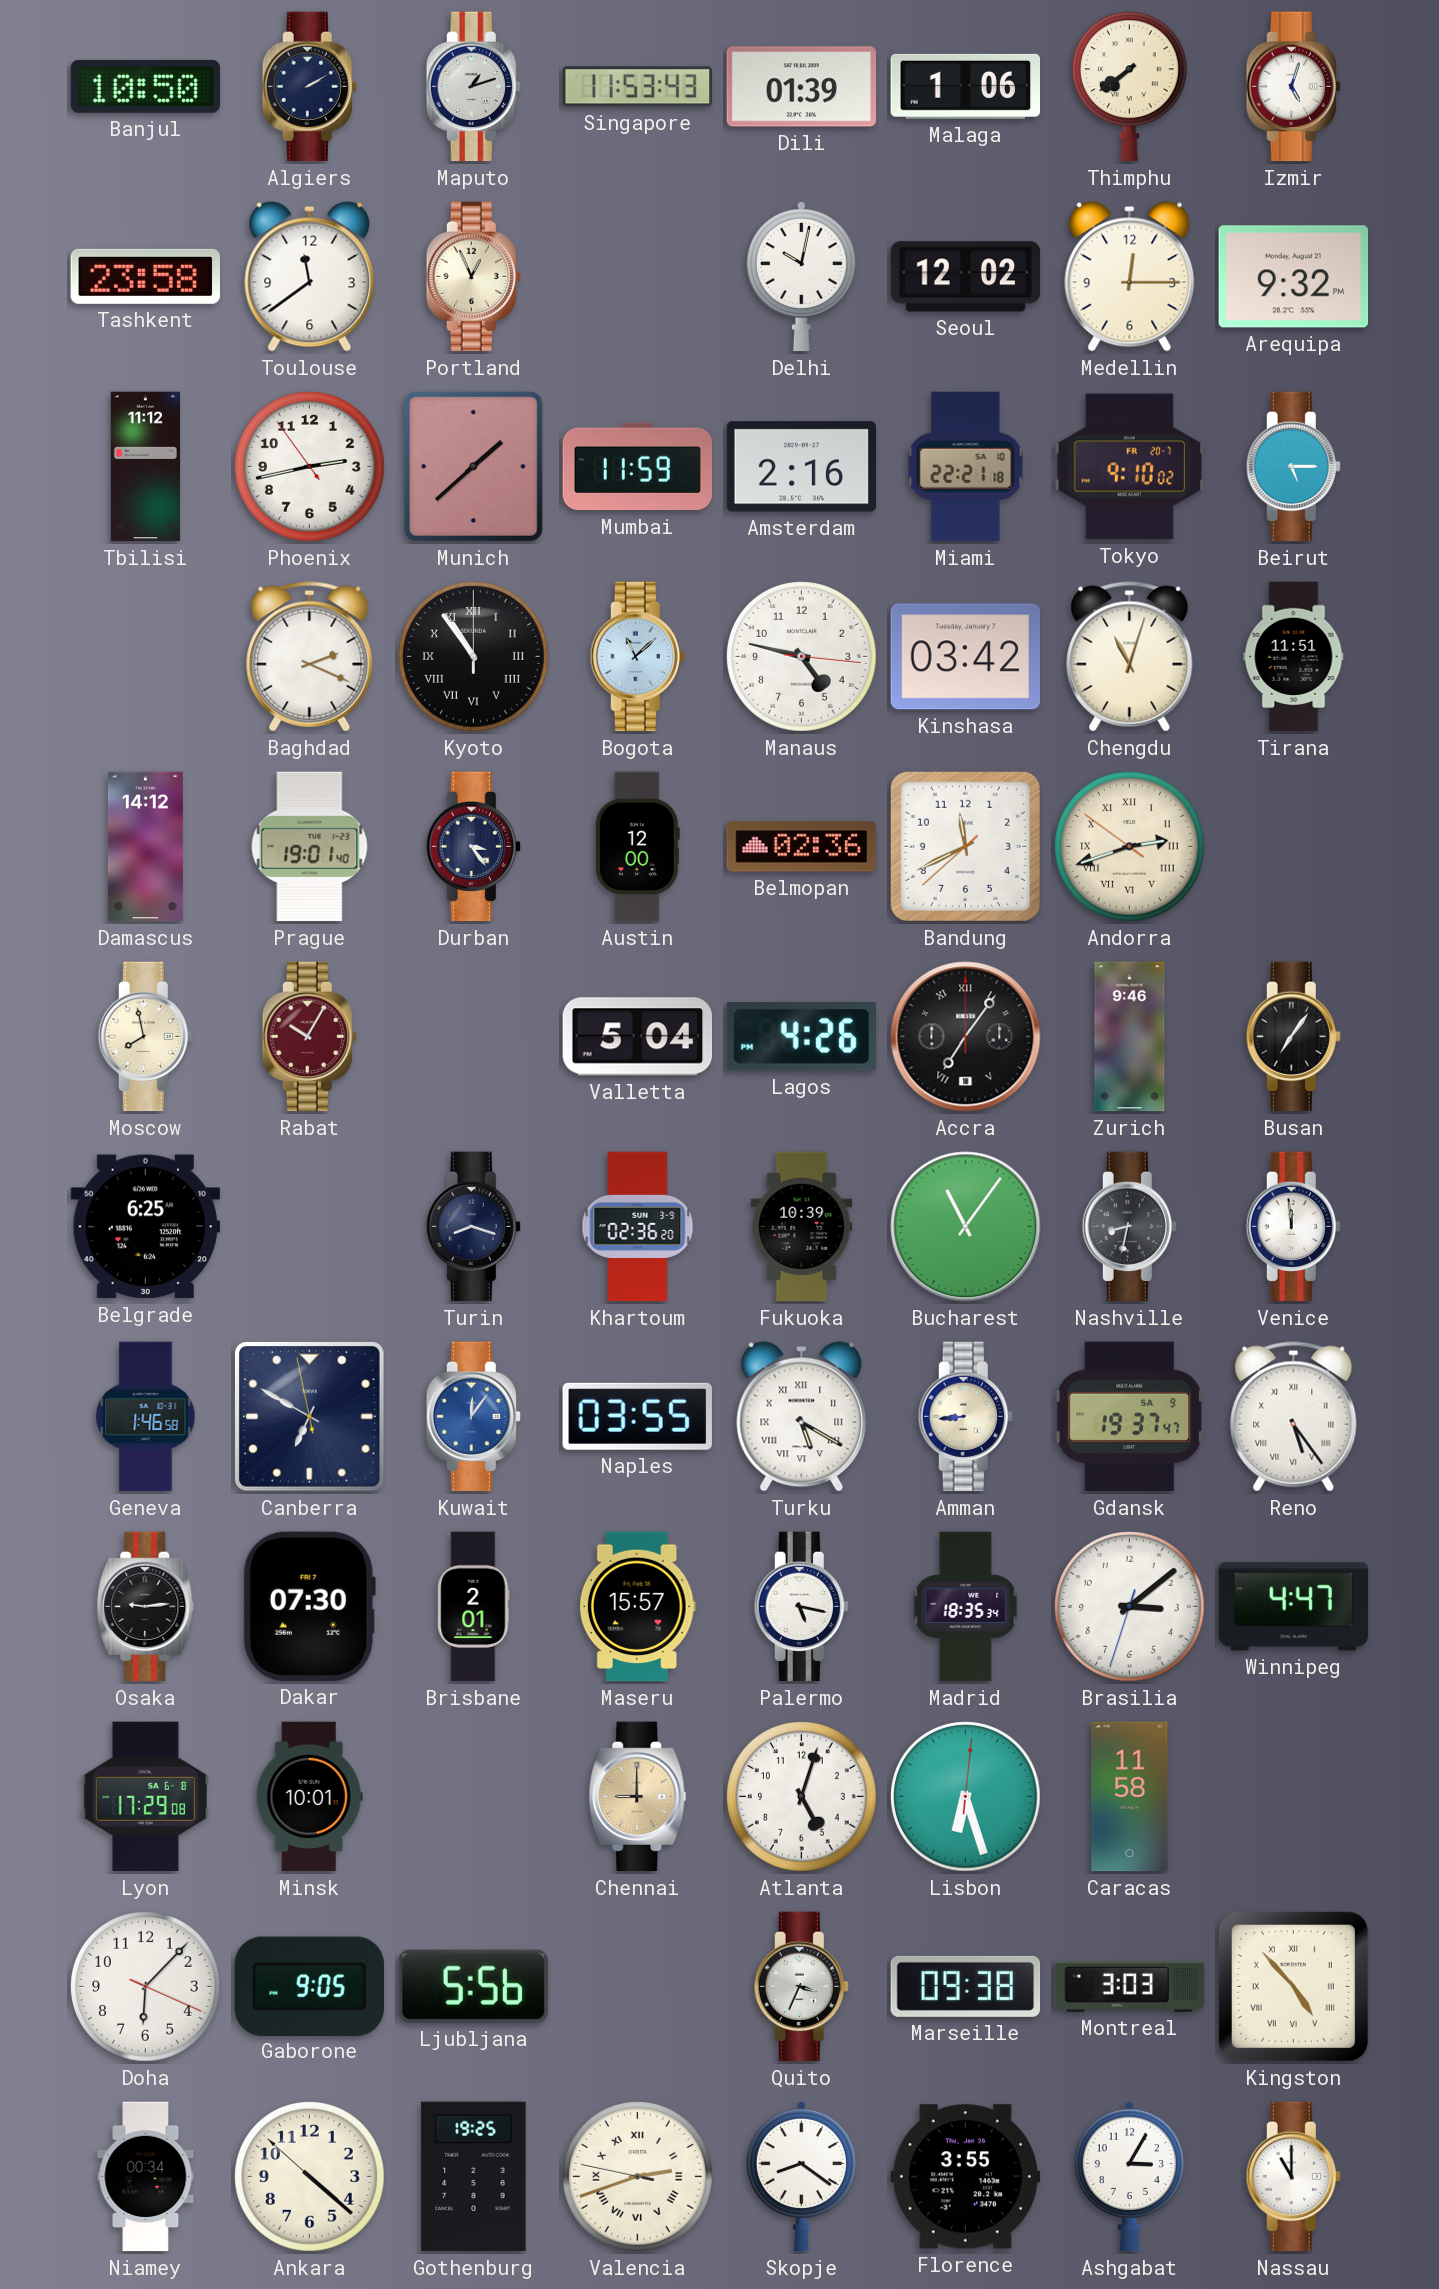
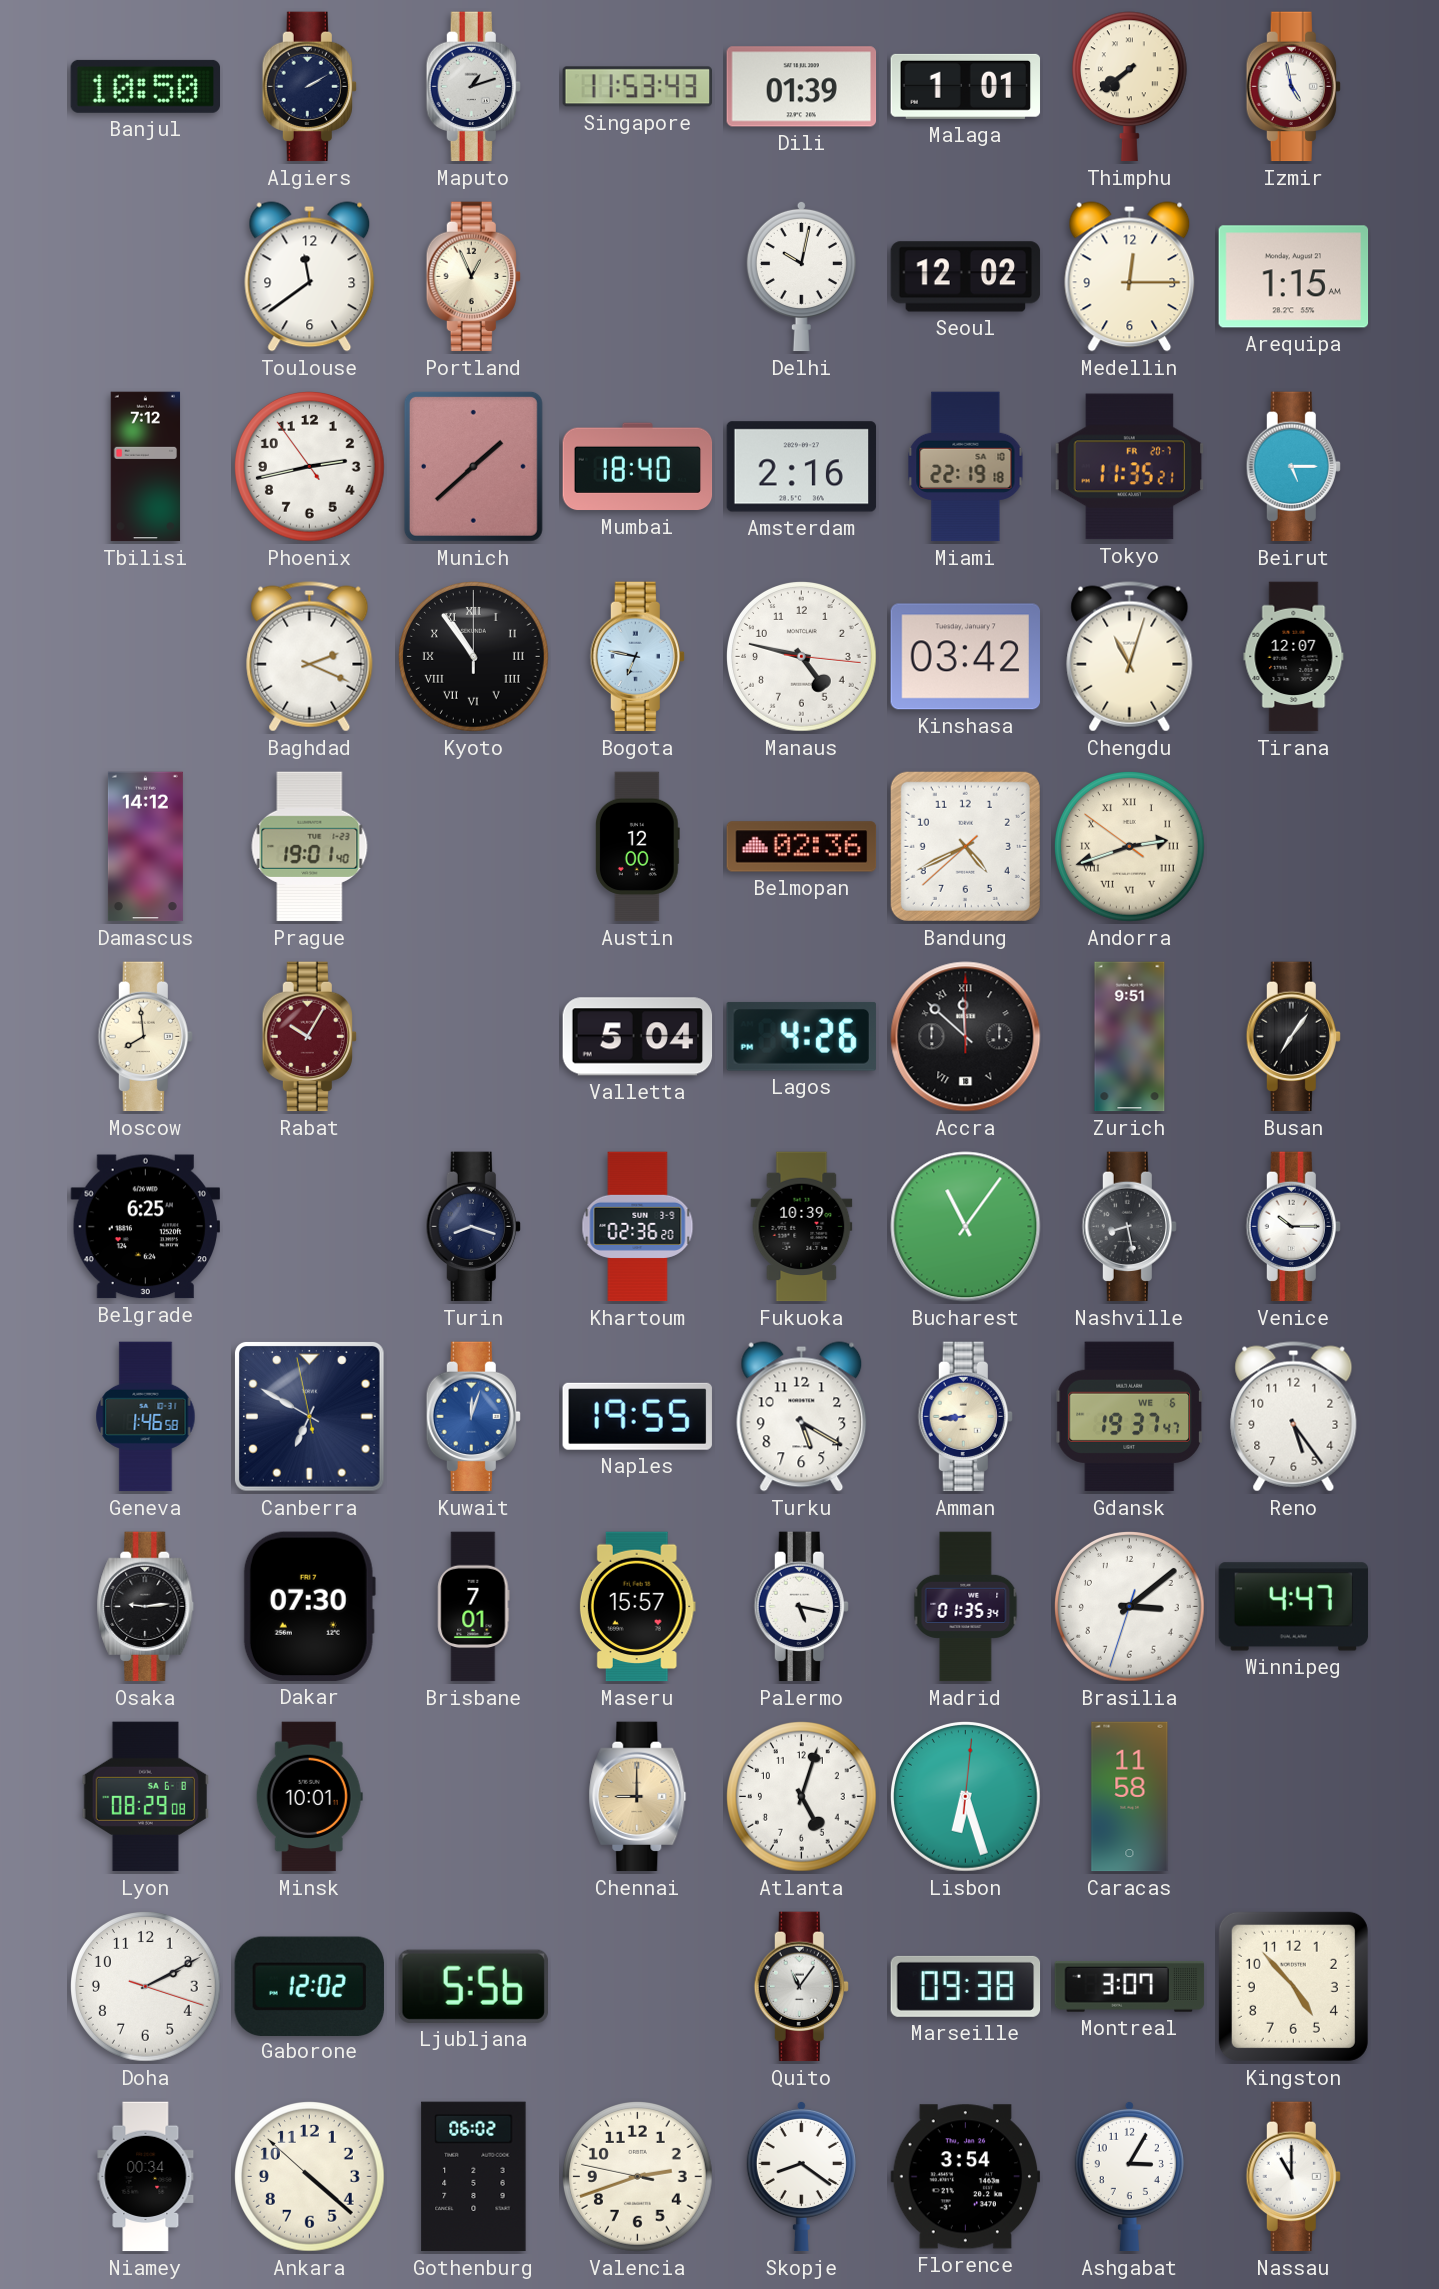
Malaga: 1:06 -> 1:01 (966, 86)
Izmir: 5:03 -> 4:58 (1293, 87)
Tashkent: 23:58 -> none (145, 276)
Arequipa: 9:32 -> 1:15 (1294, 277)
Tbilisi: 11:12 -> 7:12 (146, 467)
Mumbai: 11:59 -> 18:40 (638, 467)
Miami: 22:21 -> 22:19 (966, 467)
Tokyo: 9:10 -> 11:35 (1130, 467)
Bogota: 11:08 -> 6:47 (637, 657)
Tirana: 11:51 -> 12:07 (1294, 657)
Durban: 3:24 -> none (473, 847)
Bandung: 11:40 -> 4:40 (965, 846)
Moscow: 7:58 -> 7:59 (145, 1037)
Accra: 7:06 -> 11:52 (966, 1037)
Zurich: 9:46 -> 9:51 (1130, 1037)
Nashville: 8:32 -> 8:28 (1129, 1227)
Venice: 11:59 -> 10:15 (1293, 1227)
Kuwait: 12:06 -> 12:03 (473, 1417)
Naples: 03:55 -> 19:55 (637, 1416)
Turku numerals: Roman -> Arabic (802, 1417)
Gdansk date: SA 9 -> WE 6 (1129, 1417)
Reno numerals: Roman -> Arabic (1294, 1417)
Brisbane: 2:01 -> 7:01 (474, 1607)
Madrid: 18:35 -> 01:35 (966, 1607)
Lyon: 17:29 -> 08:29 (145, 1797)
Doha: 6:07 -> 2:10 (146, 1987)
Gaborone: 9:05 -> 12:02 (309, 1986)
Quito: 3:34 -> 11:06 (801, 1987)
Montreal: 3:03 -> 3:07 (1130, 1987)
Kingston numerals: Roman -> Arabic (1293, 1986)
Gothenburg: 19:25 -> 06:02 (474, 2177)
Valencia numerals: Roman -> Arabic (638, 2177)
Florence: 3:55 -> 3:54 (966, 2177)
